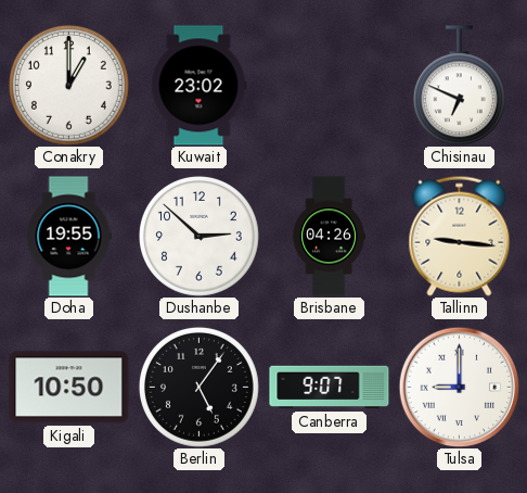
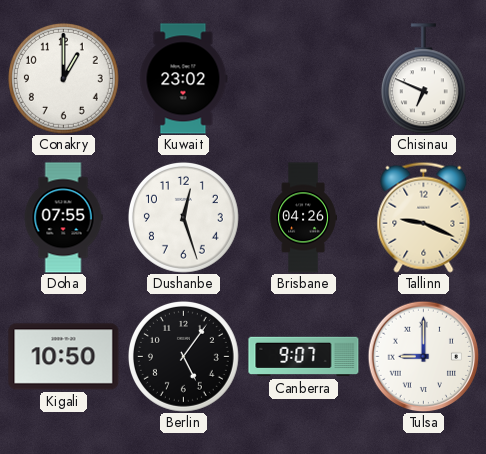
Doha: 19:55 -> 07:55 (63, 218)
Dushanbe: 2:52 -> 12:27 (183, 217)
Tallinn: 9:16 -> 9:19 (424, 217)
